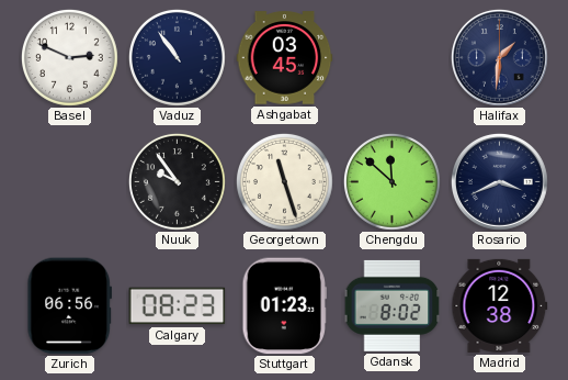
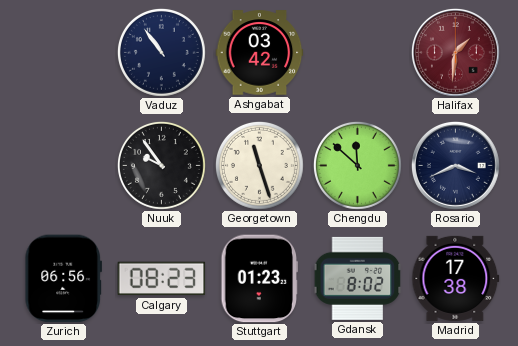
Basel: 2:49 -> none (69, 57)
Ashgabat: 03:45 -> 03:42 (260, 53)
Halifax dial: navy -> burgundy (455, 52)
Madrid: 12:38 -> 17:38 (456, 278)
